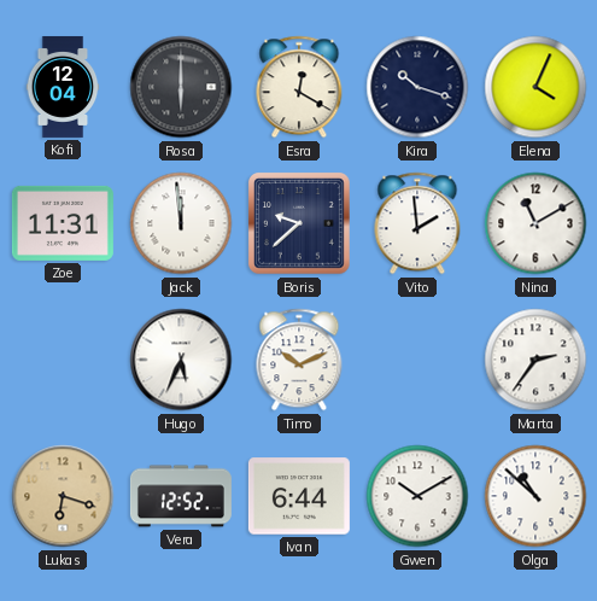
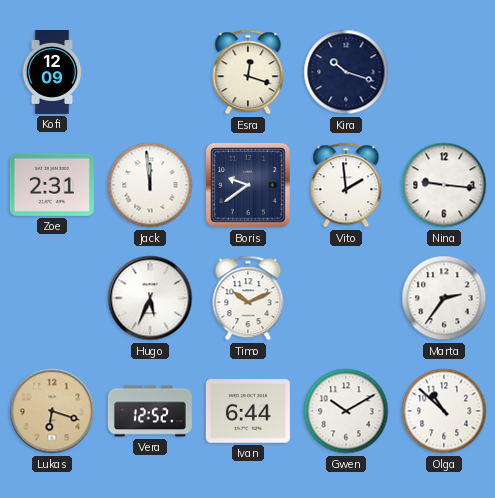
Kofi: 12:04 -> 12:09 (52, 72)
Rosa: 6:00 -> none (181, 87)
Esra: 12:20 -> 12:18 (248, 72)
Elena: 4:04 -> none (535, 87)
Zoe: 11:31 -> 2:31 (52, 185)
Boris: 9:38 -> 9:39 (249, 186)
Nina: 11:10 -> 9:16 (444, 185)
